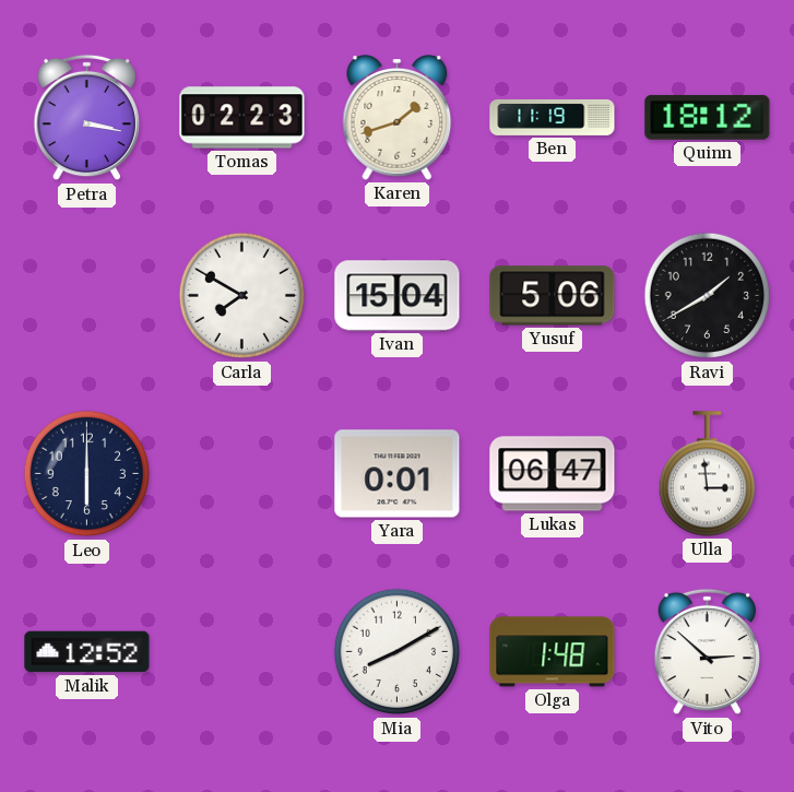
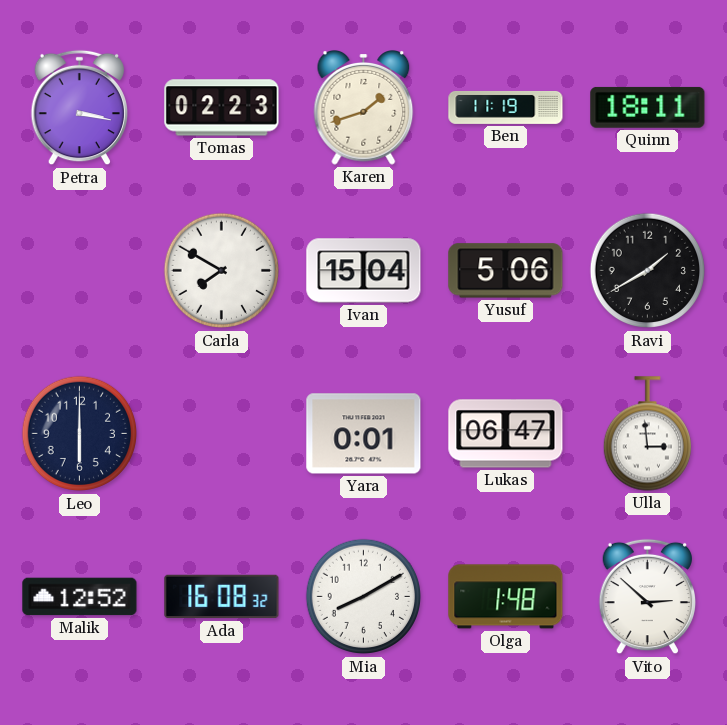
Quinn: 18:12 -> 18:11 (648, 107)
Ada: none -> 16:08 (222, 597)
